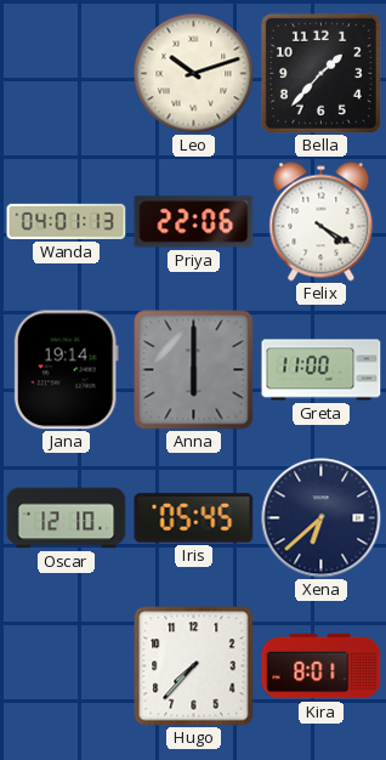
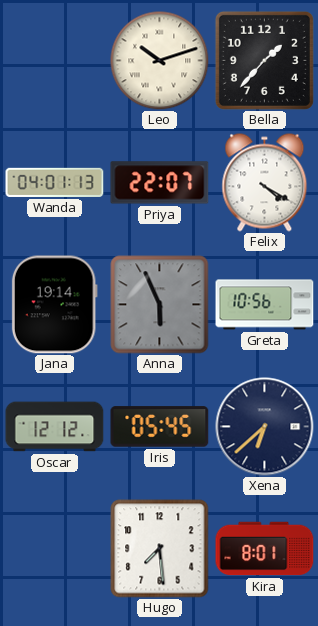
Priya: 22:06 -> 22:07 (160, 183)
Anna: 6:00 -> 5:56 (160, 305)
Greta: 11:00 -> 10:56 (265, 305)
Oscar: 12:10 -> 12:12 (55, 427)
Hugo: 7:37 -> 7:29 (160, 549)
